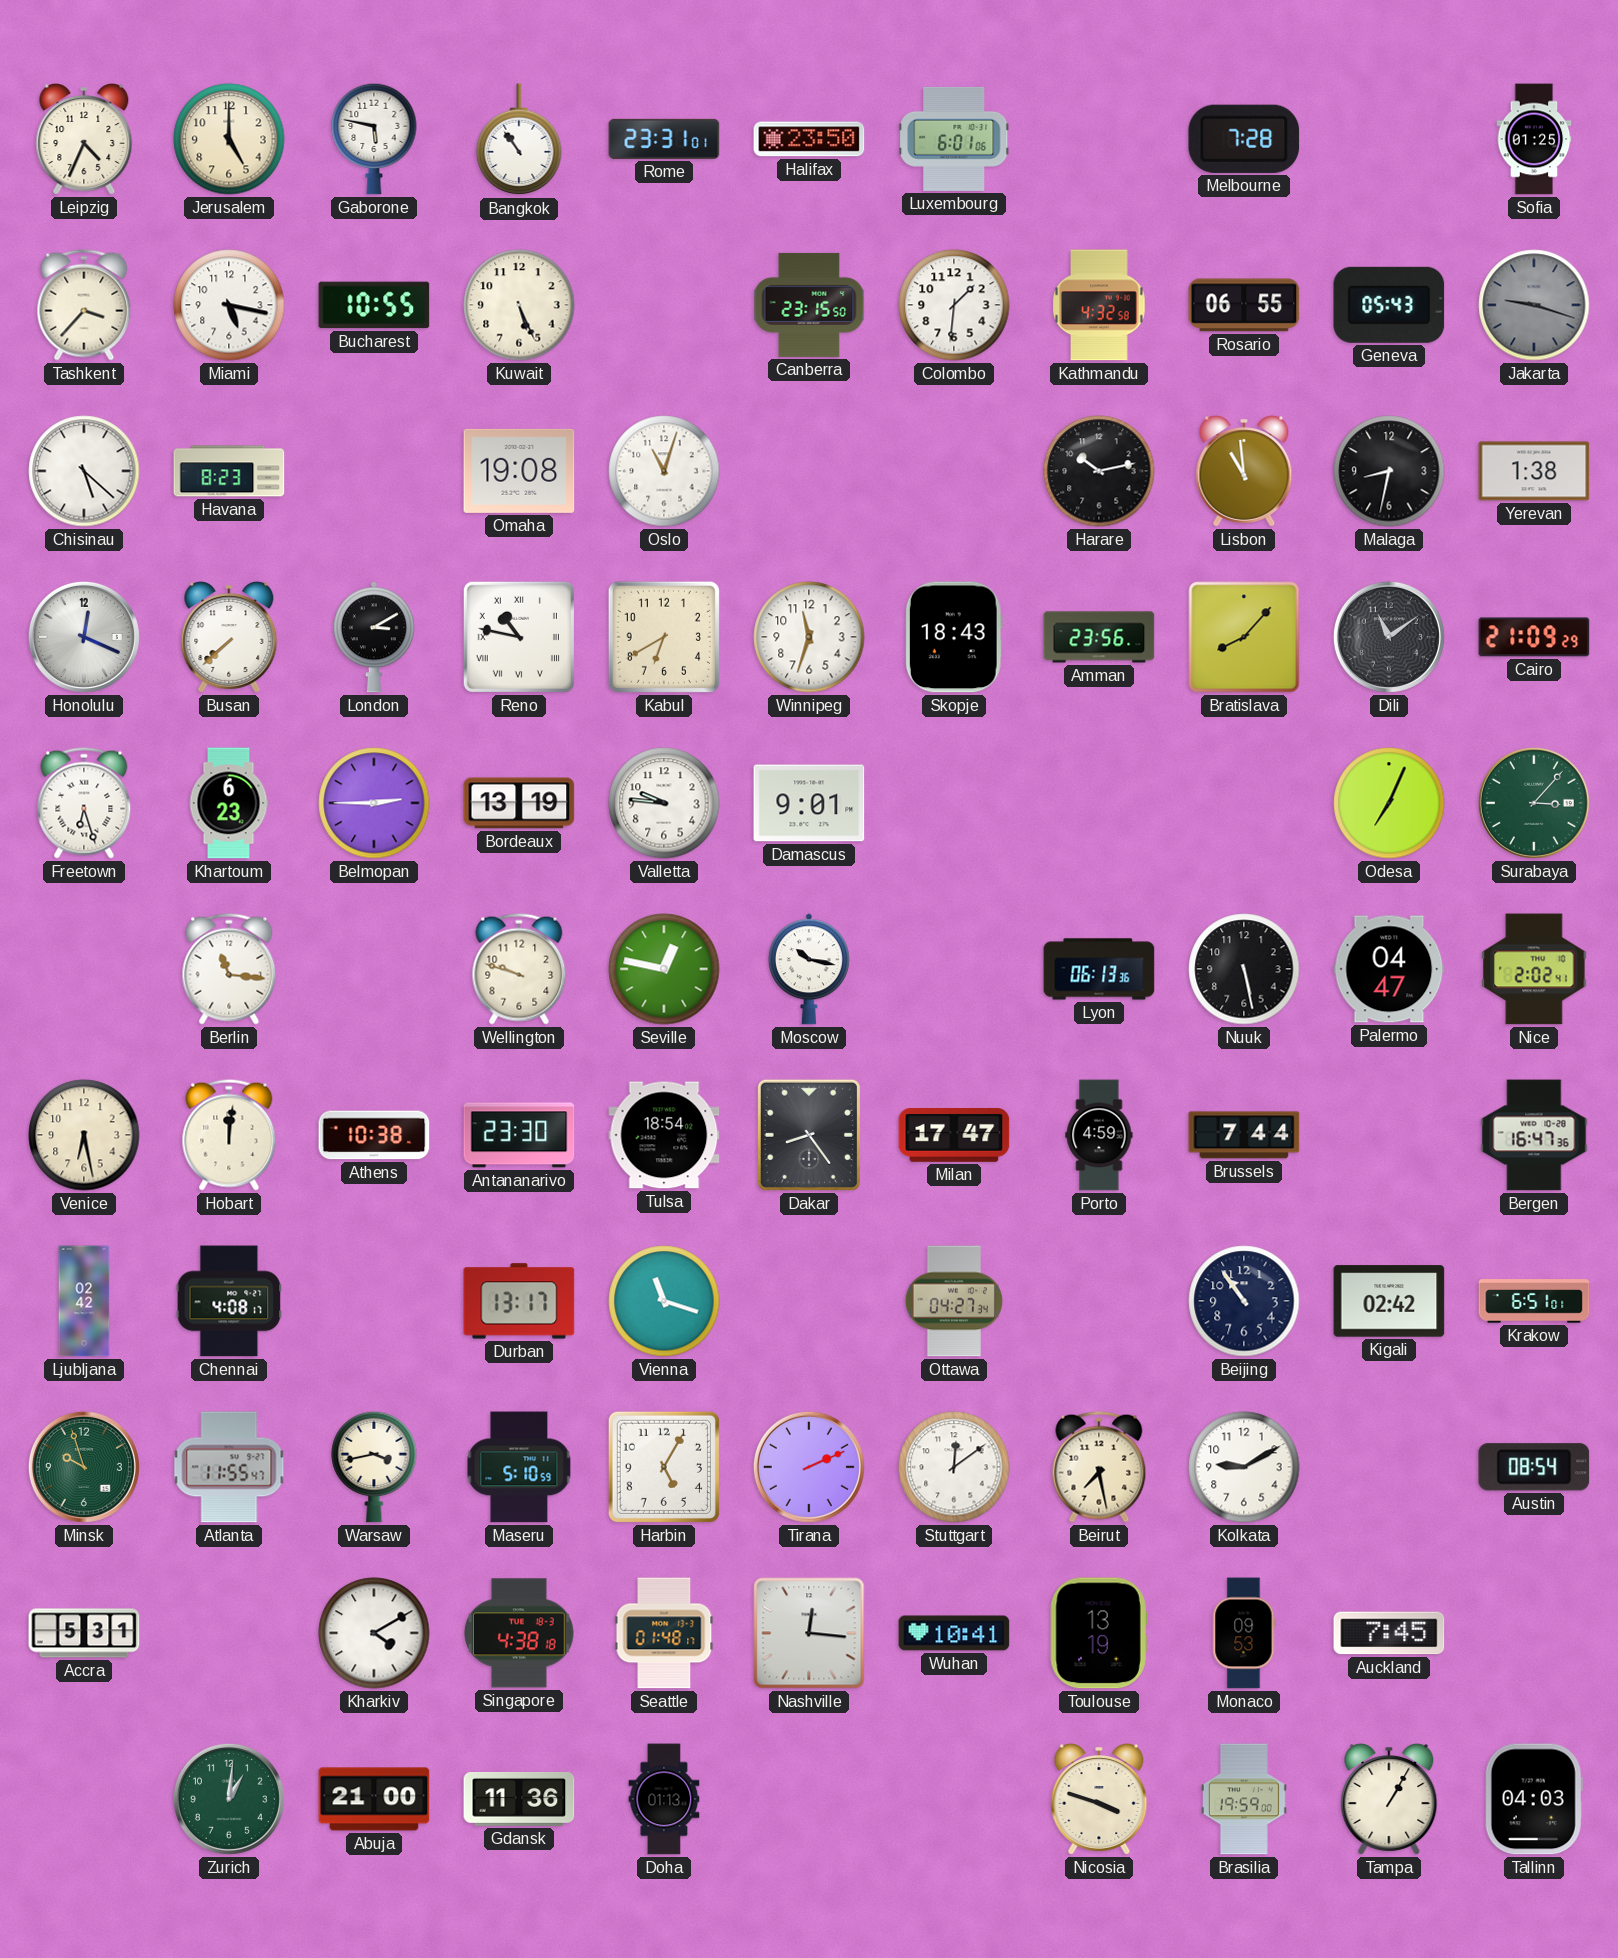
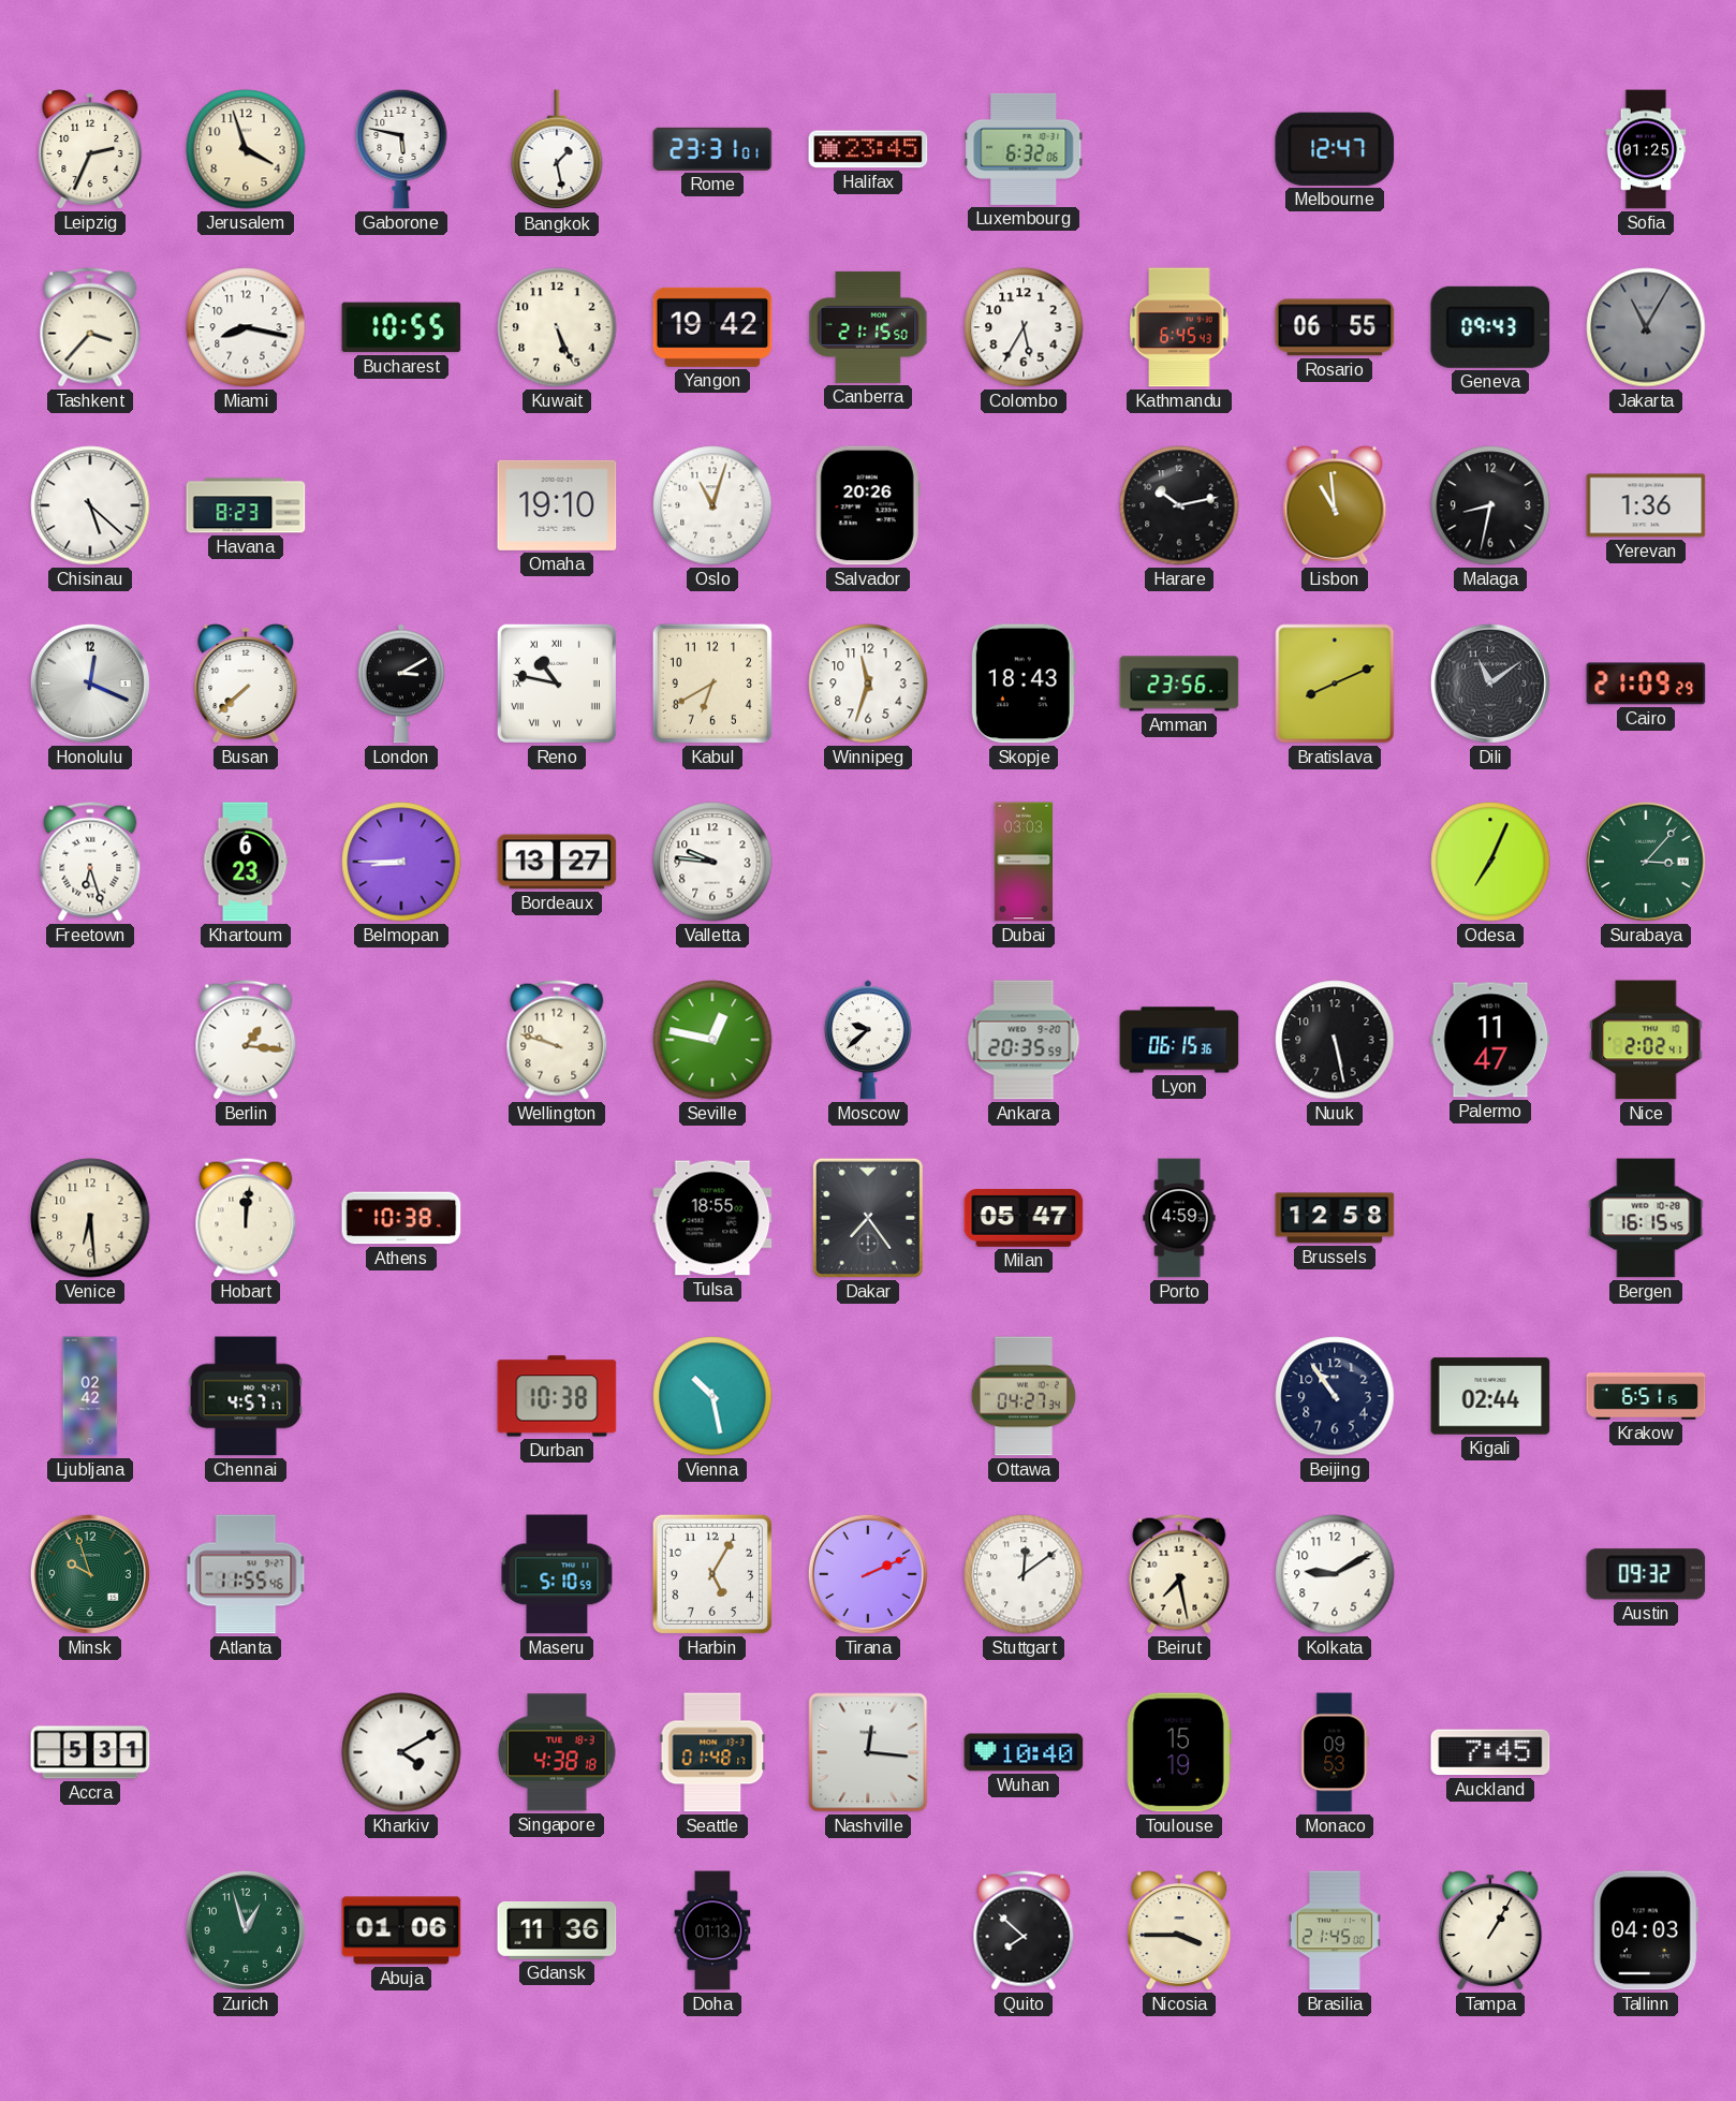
Leipzig: 4:34 -> 2:34 (90, 149)
Jerusalem: 5:00 -> 3:57 (246, 149)
Bangkok: 10:54 -> 1:28 (557, 150)
Halifax: 23:50 -> 23:45 (868, 149)
Luxembourg: 6:01 -> 6:32 (1024, 149)
Melbourne: 7:28 -> 12:47 (1335, 149)
Miami: 5:17 -> 8:17 (246, 327)
Yangon: none -> 19:42 (712, 327)
Canberra: 23:15 -> 21:15 (868, 327)
Colombo: 1:31 -> 5:35 (1024, 327)
Kathmandu: 4:32 -> 6:45 (1179, 327)
Geneva: 05:43 -> 09:43 (1490, 327)
Jakarta: 9:18 -> 11:05 (1646, 327)
Omaha: 19:08 -> 19:10 (557, 505)
Salvador: none -> 20:26 (868, 505)
Yerevan: 1:38 -> 1:36 (1646, 505)
Bratislava: 8:07 -> 8:11 (1335, 684)
Belmopan: 2:45 -> 8:45 (401, 862)
Bordeaux: 13:19 -> 13:27 (557, 862)
Damascus: 9:01 -> none (809, 803)
Dubai: none -> 03:03 (1024, 862)
Berlin: 11:16 -> 1:16 (246, 1040)
Moscow: 10:17 -> 9:38 (868, 1040)
Ankara: none -> 20:35 (1024, 1040)
Lyon: 06:13 -> 06:15 (1179, 1040)
Palermo: 04:47 -> 11:47 (1490, 1040)
Venice: 6:28 -> 6:29 (90, 1218)
Antananarivo: 23:30 -> none (519, 1135)
Tulsa: 18:54 -> 18:55 (712, 1218)
Dakar: 8:24 -> 7:24 (868, 1218)
Milan: 17:47 -> 05:47 (1024, 1219)
Brussels: 7:44 -> 12:58 (1335, 1218)
Bergen: 16:47 -> 16:15 (1646, 1218)
Chennai: 4:08 -> 4:57 (246, 1396)
Durban: 13:17 -> 10:38 (557, 1396)
Vienna: 11:18 -> 10:28 (712, 1396)
Kigali: 02:42 -> 02:44 (1490, 1396)
Krakow: 6:51:01 -> 6:51:15 (1646, 1396)
Atlanta: 11:55:47 -> 11:55:46 (246, 1574)
Warsaw: 3:43 -> none (374, 1467)
Austin: 08:54 -> 09:32 (1646, 1574)
Wuhan: 10:41 -> 10:40 (1024, 1752)
Toulouse: 13:19 -> 15:19 (1179, 1752)
Zurich: 1:01 -> 12:57 (246, 1930)
Abuja: 21:00 -> 01:06 (401, 1930)
Quito: none -> 7:52 (1024, 1930)
Nicosia: 3:48 -> 3:45 (1179, 1930)
Brasilia: 19:59 -> 21:45 (1335, 1930)
